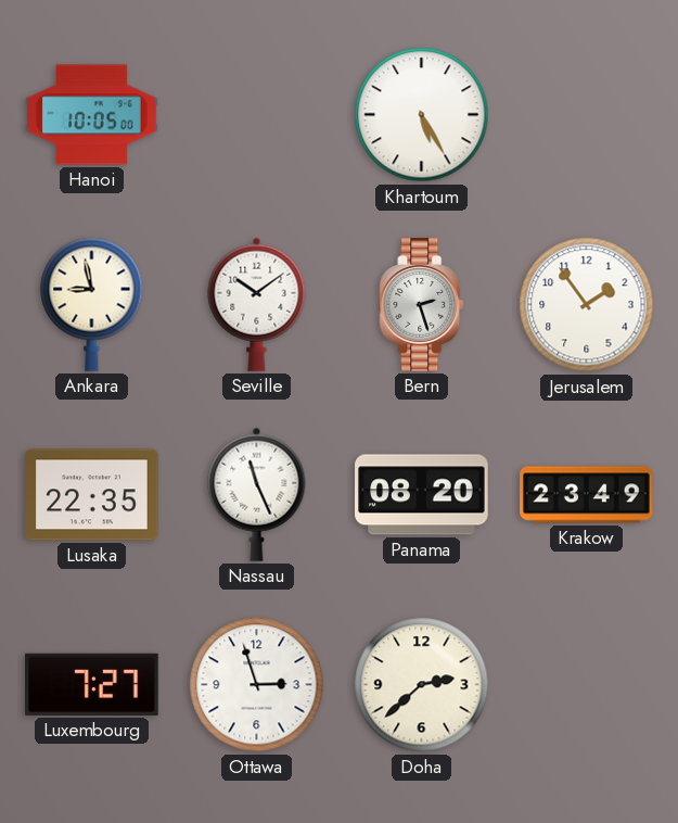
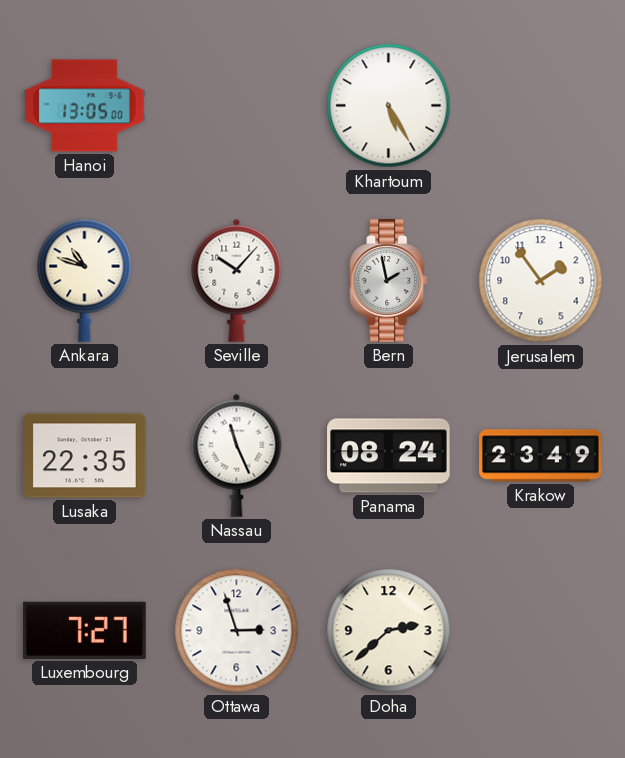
Hanoi: 10:05 -> 13:05 (85, 106)
Ankara: 8:58 -> 10:48 (85, 280)
Seville: 10:09 -> 10:07 (237, 280)
Bern: 2:27 -> 1:58 (389, 281)
Panama: 08:20 -> 08:24 (389, 456)
